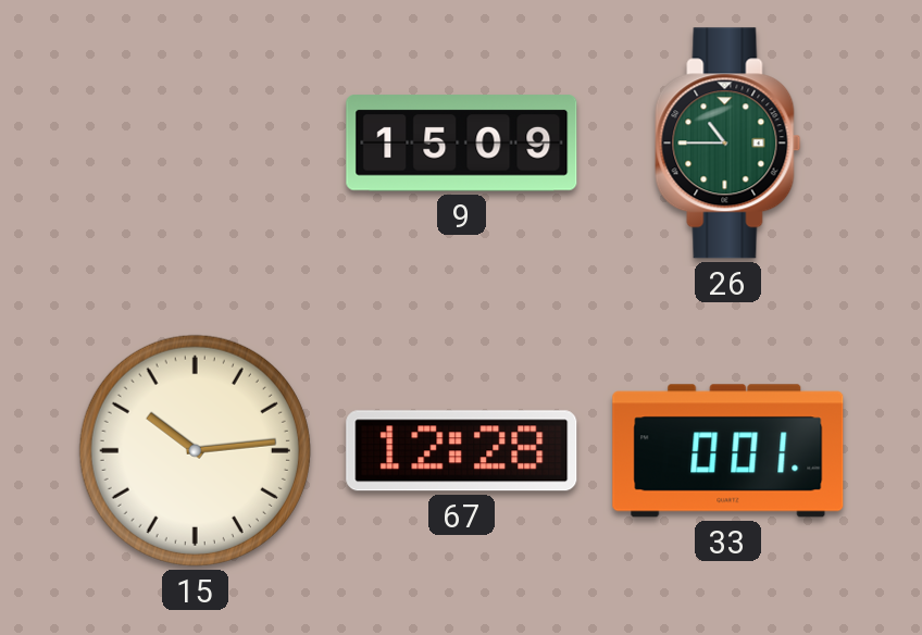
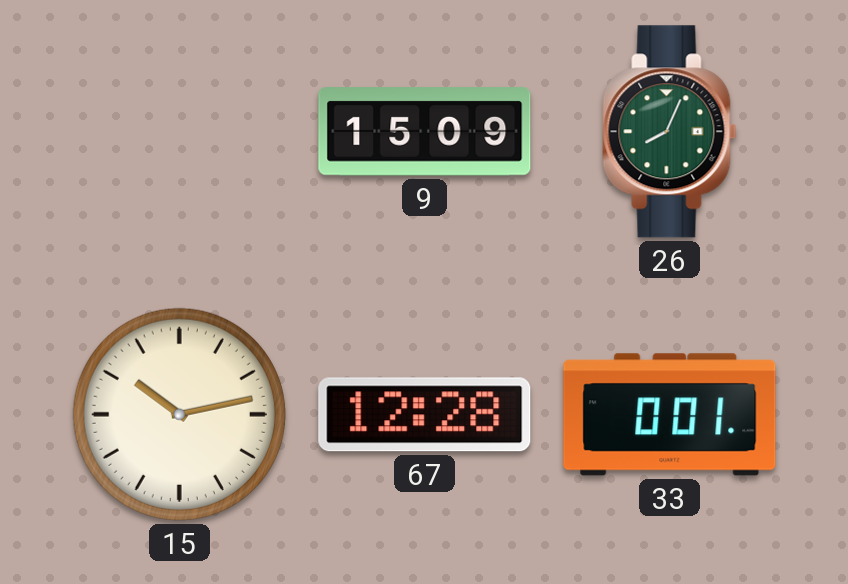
26: 10:45 -> 8:04 (670, 132)
15: 10:14 -> 10:13 (179, 414)
